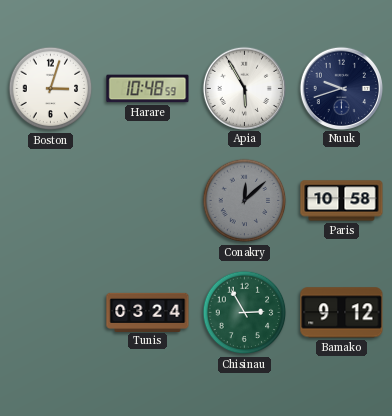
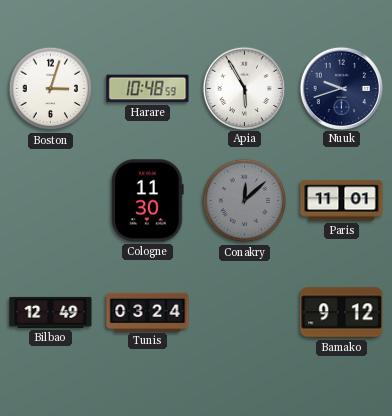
Cologne: none -> 11:30 (148, 201)
Paris: 10:58 -> 11:01 (342, 201)
Bilbao: none -> 12:49 (51, 312)
Chisinau: 2:55 -> none (245, 313)
